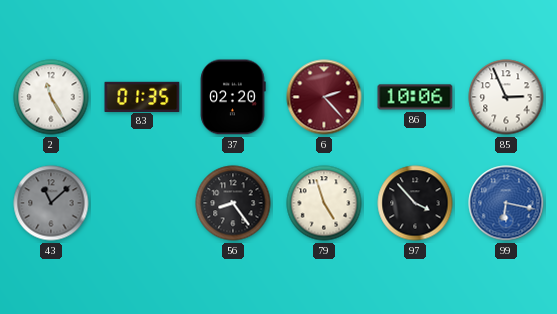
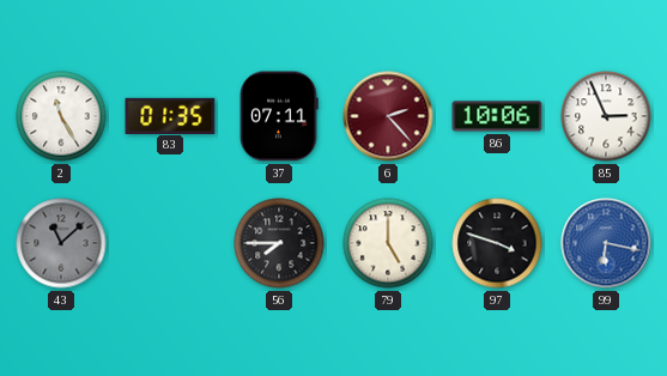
37: 02:20 -> 07:11 (279, 116)
56: 8:24 -> 7:45 (279, 243)
79: 4:57 -> 5:00 (388, 243)
97: 3:53 -> 3:48 (497, 243)
